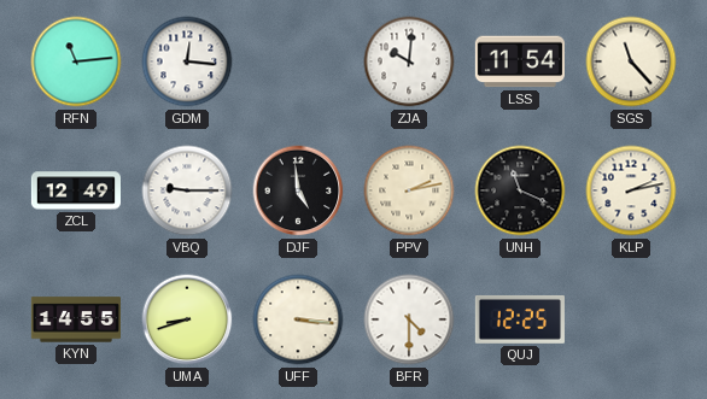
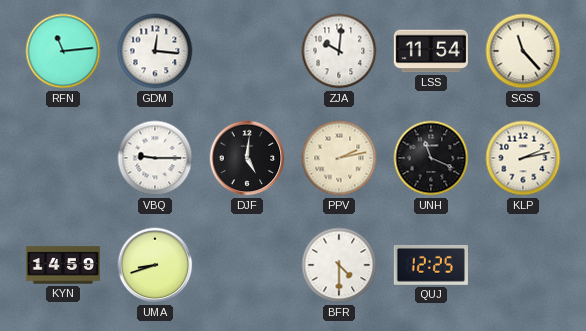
ZCL: 12:49 -> none (75, 190)
DJF: 4:59 -> 5:01 (247, 158)
KYN: 14:55 -> 14:59 (62, 265)
UFF: 3:16 -> none (298, 319)
